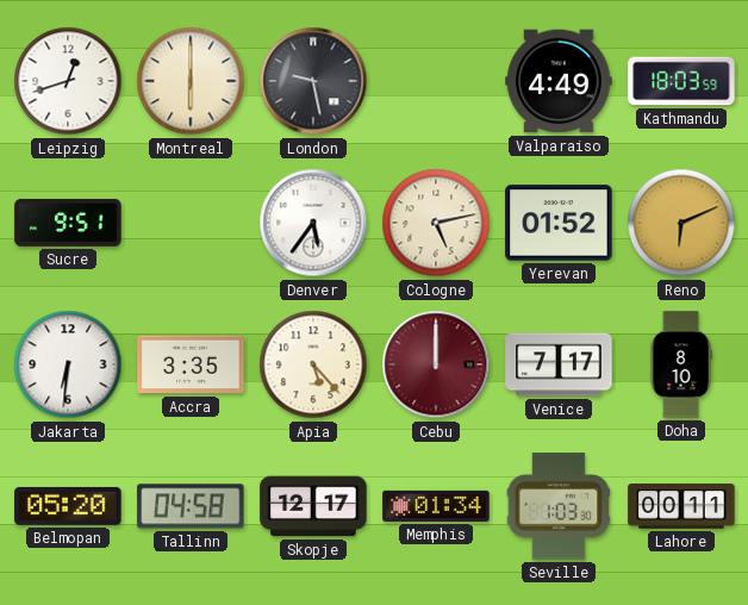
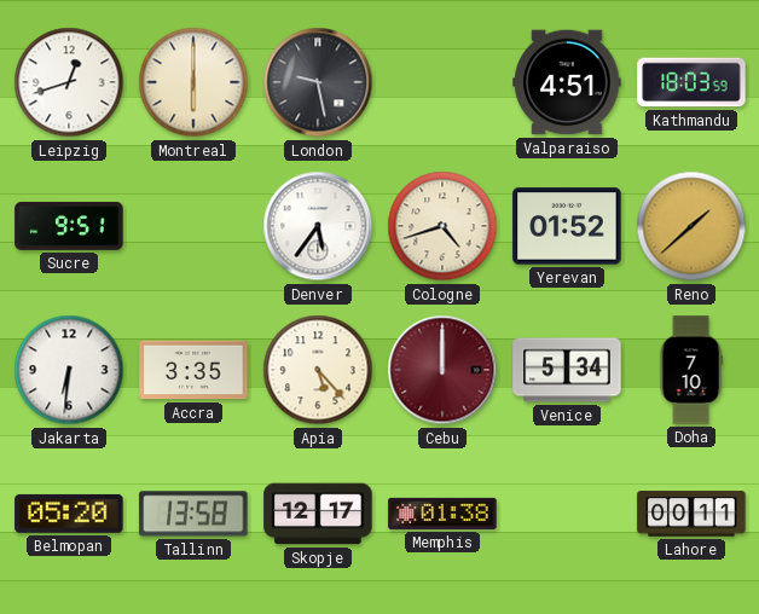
Valparaiso: 4:49 -> 4:51 (567, 82)
Cologne: 5:13 -> 4:42 (442, 226)
Reno: 6:11 -> 1:38 (691, 226)
Venice: 7:17 -> 5:34 (567, 370)
Doha: 8:10 -> 7:10 (691, 370)
Tallinn: 04:58 -> 13:58 (193, 514)
Memphis: 01:34 -> 01:38 (442, 514)
Seville: 1:03 -> none (559, 506)
